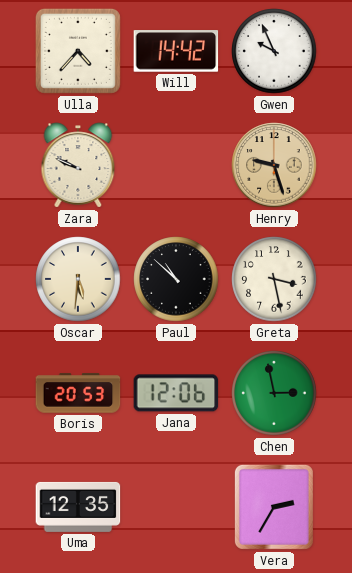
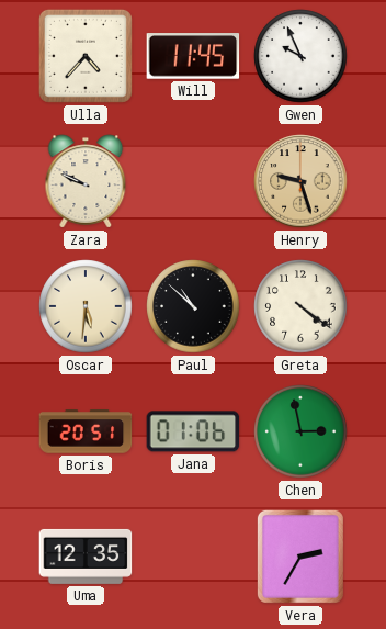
Will: 14:42 -> 11:45 (193, 56)
Greta: 3:28 -> 4:21 (300, 306)
Boris: 20:53 -> 20:51 (86, 431)
Jana: 12:06 -> 01:06 (193, 431)
